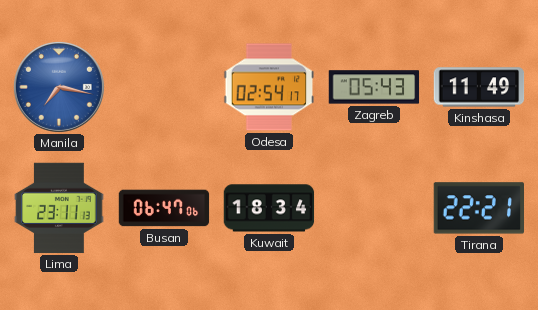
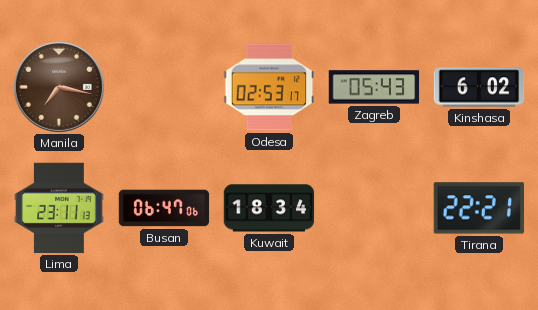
Manila dial: blue -> brown (59, 87)
Odesa: 02:54 -> 02:53 (269, 87)
Kinshasa: 11:49 -> 6:02 (479, 87)
